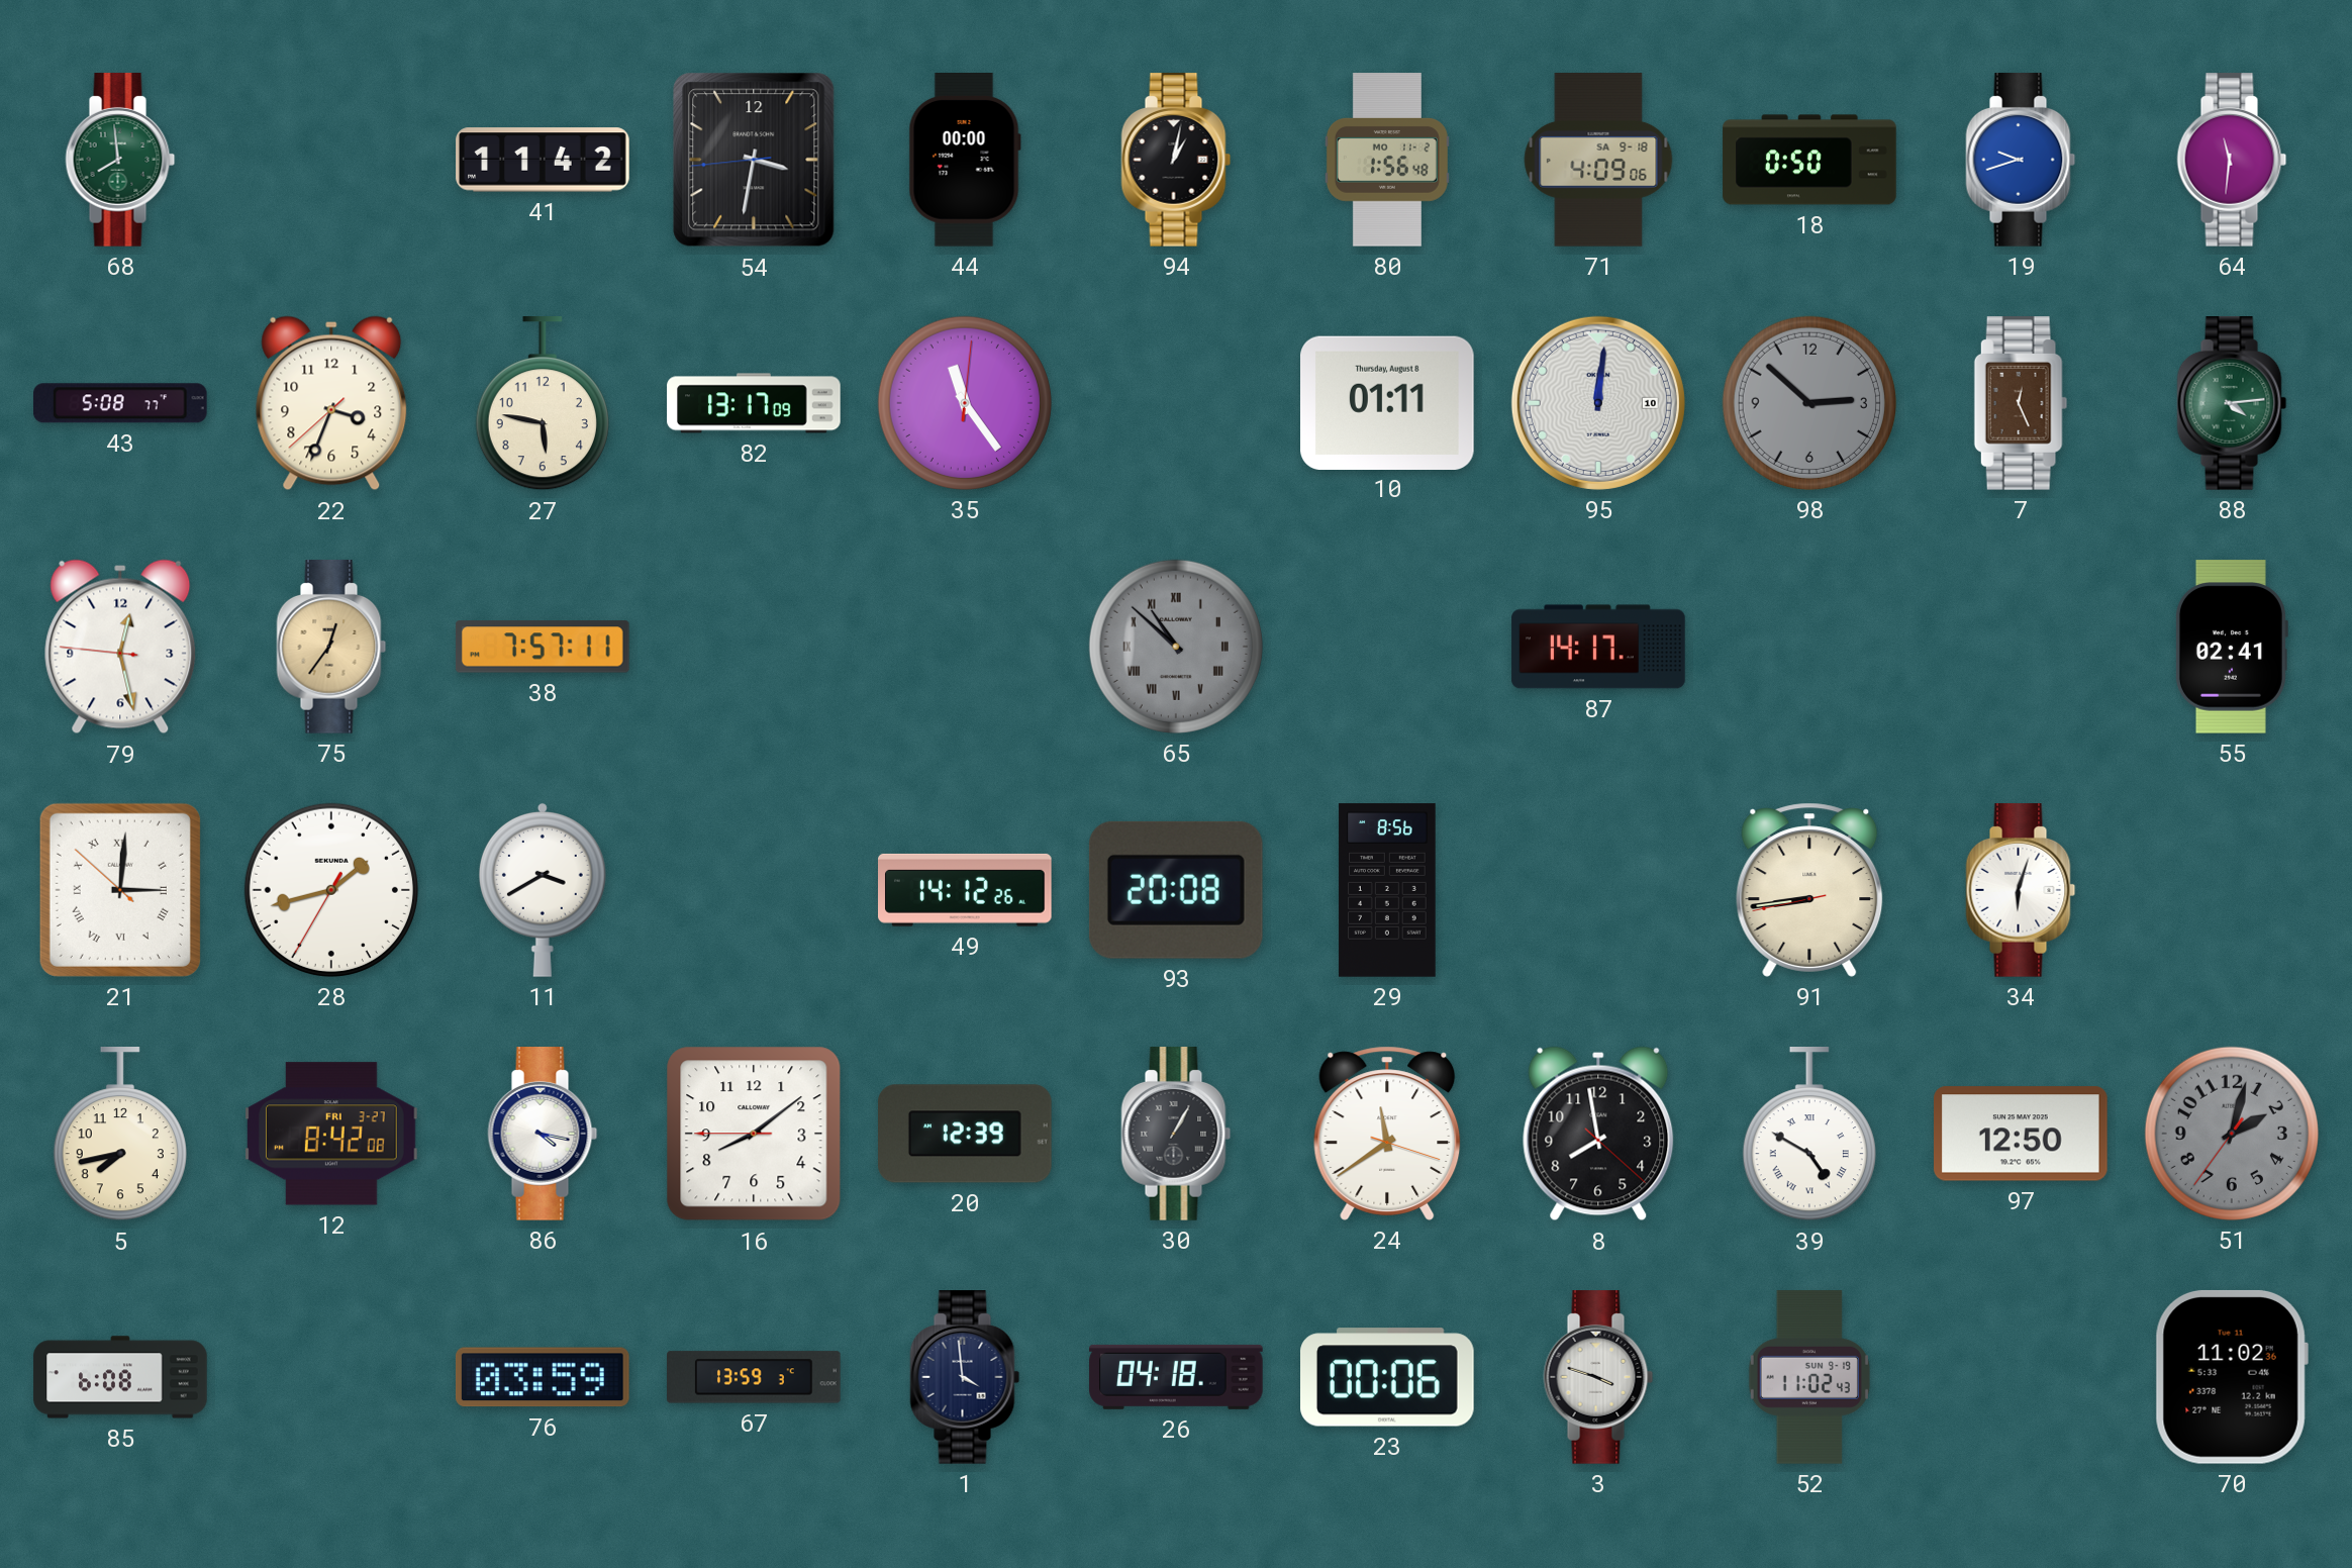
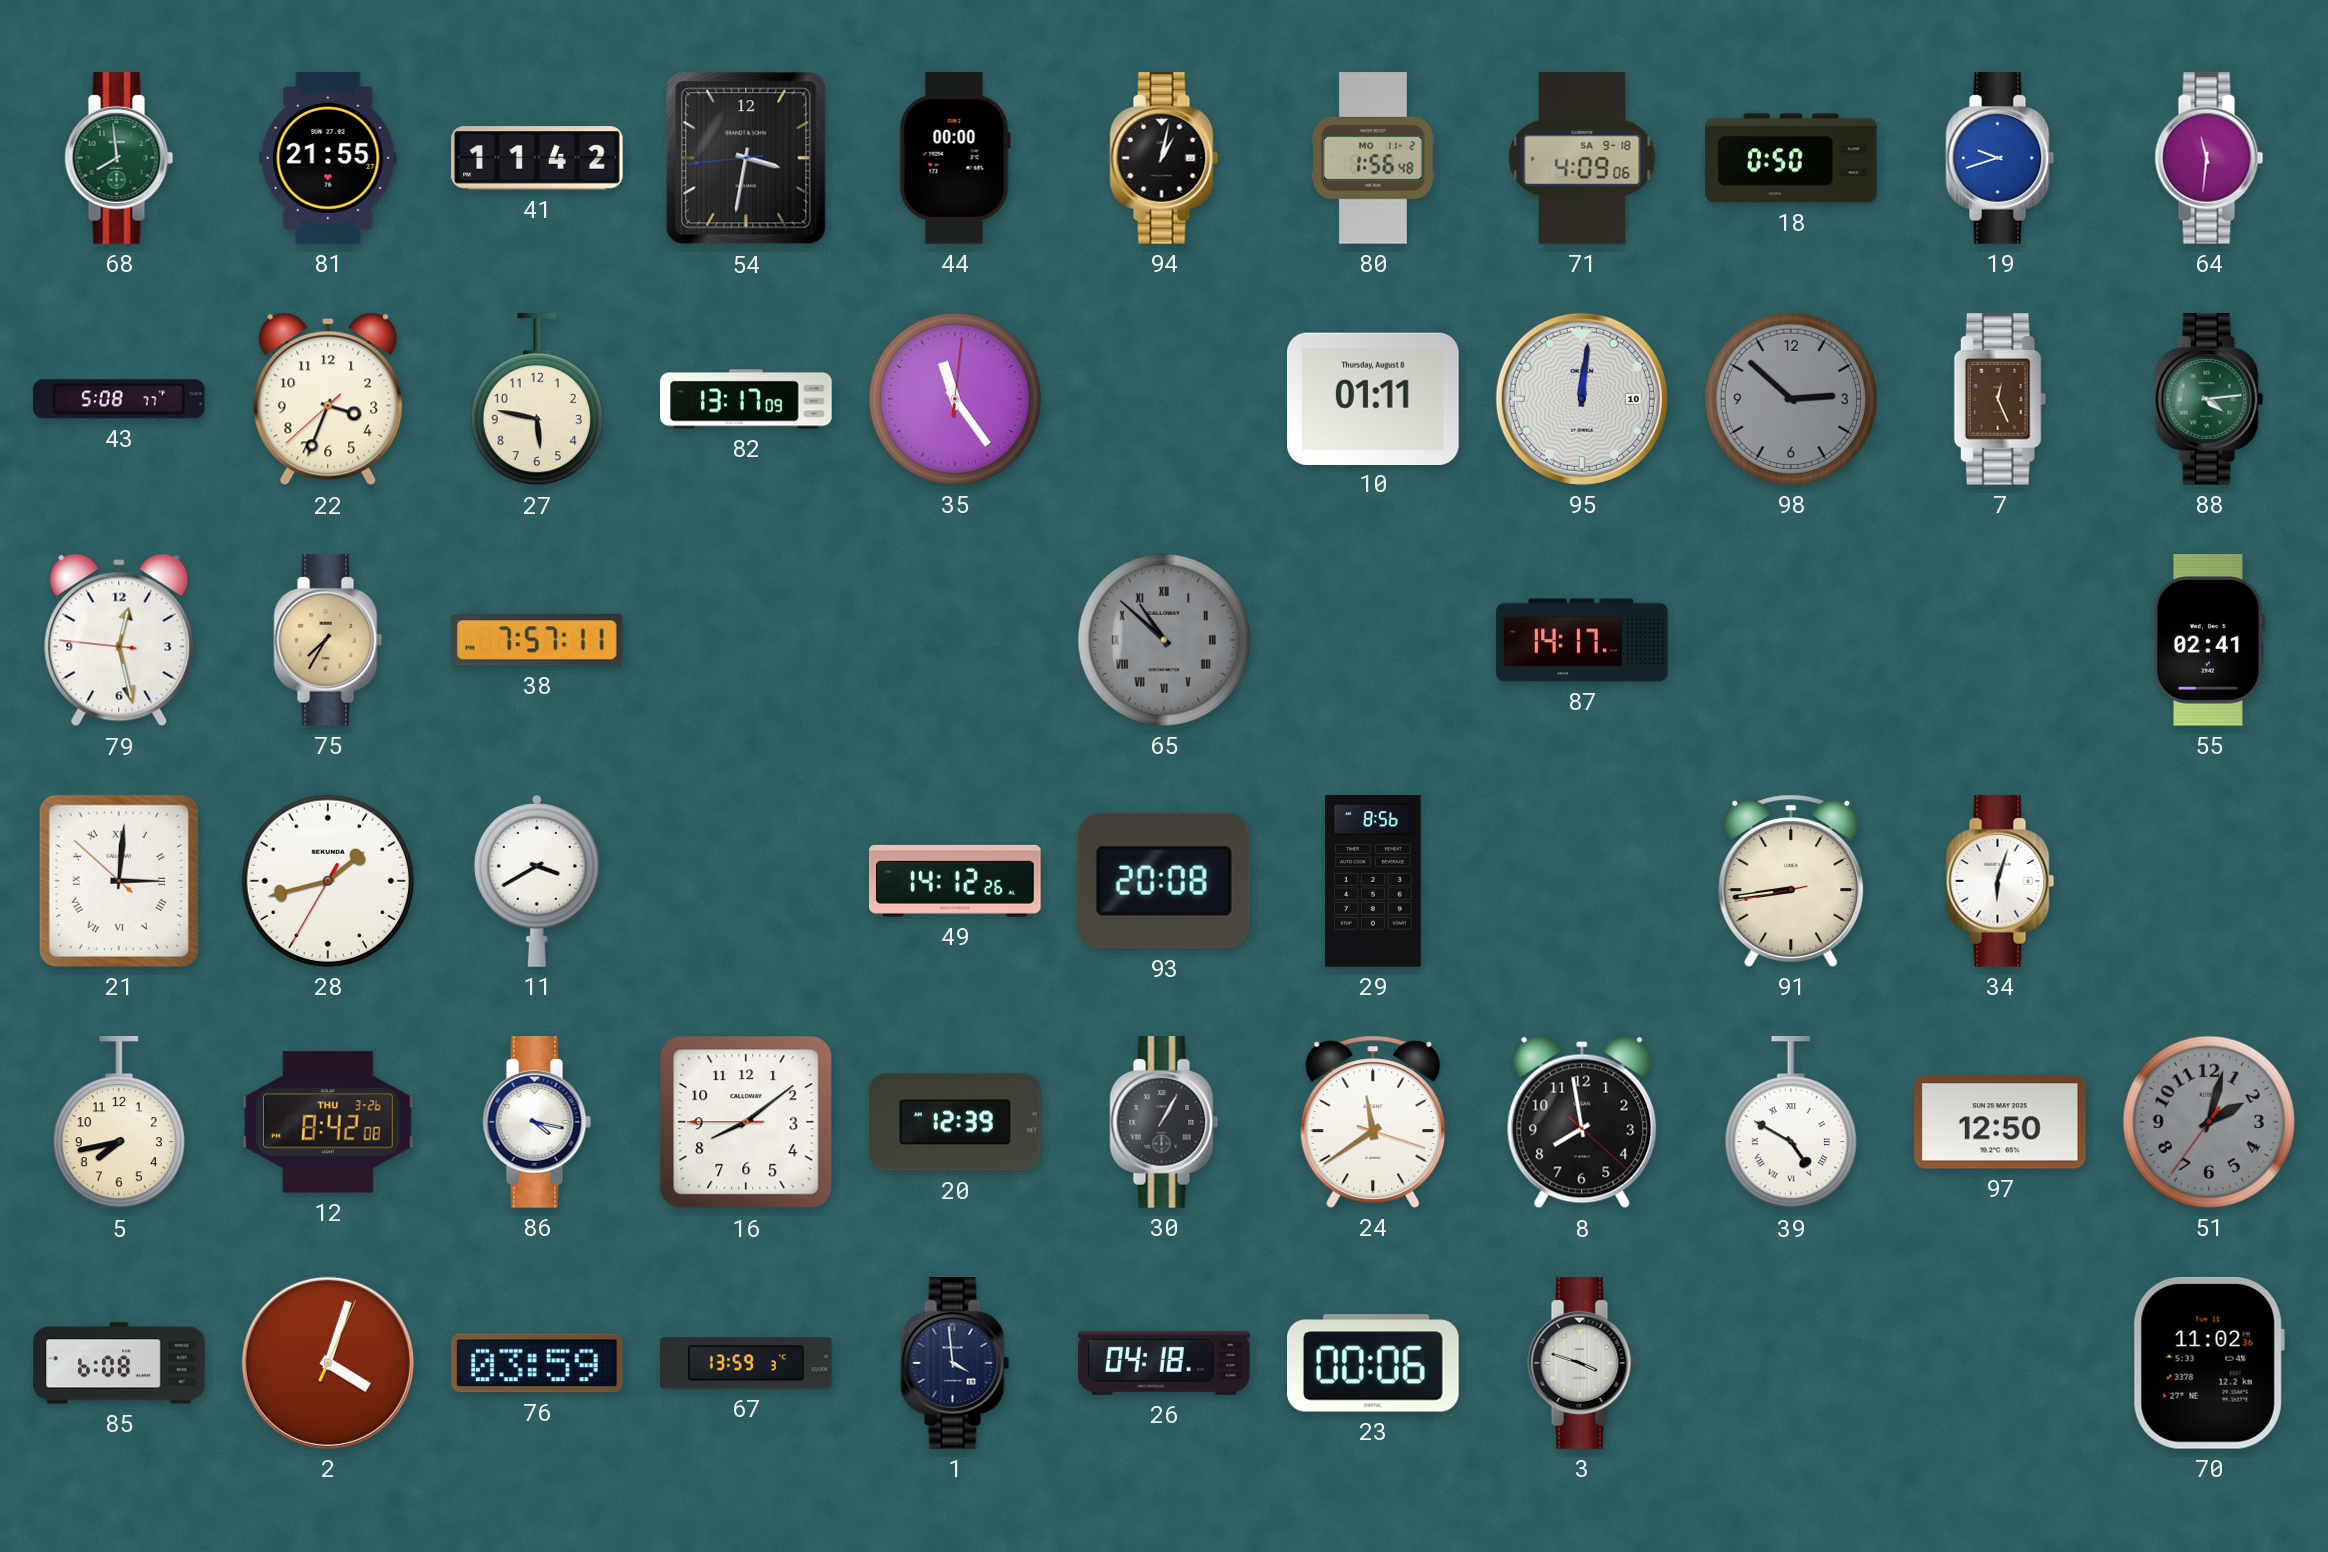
81: none -> 21:55 (328, 158)
75: 12:36 -> 7:35 (328, 640)
12 date: FRI 3-27 -> THU 3-26 (328, 1122)
2: none -> 4:03 (328, 1363)
52: 11:02 -> none (1809, 1377)
